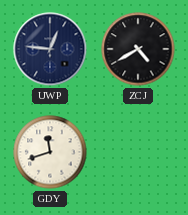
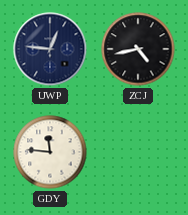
ZCJ: 4:40 -> 4:43 (138, 49)
GDY: 11:42 -> 11:46 (50, 152)
